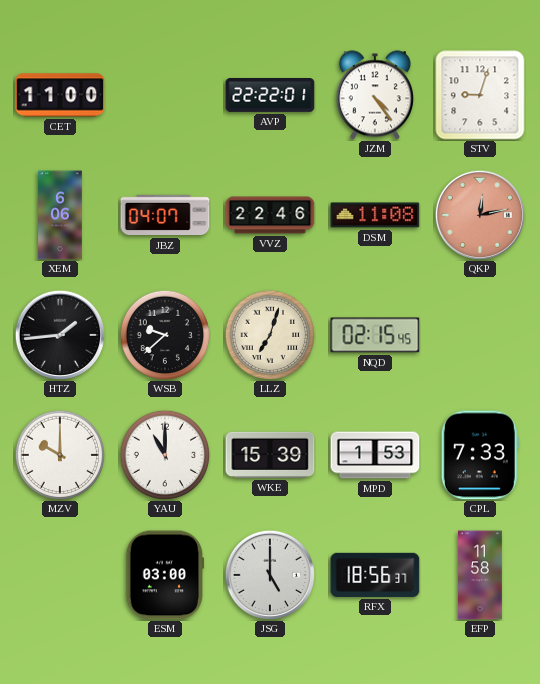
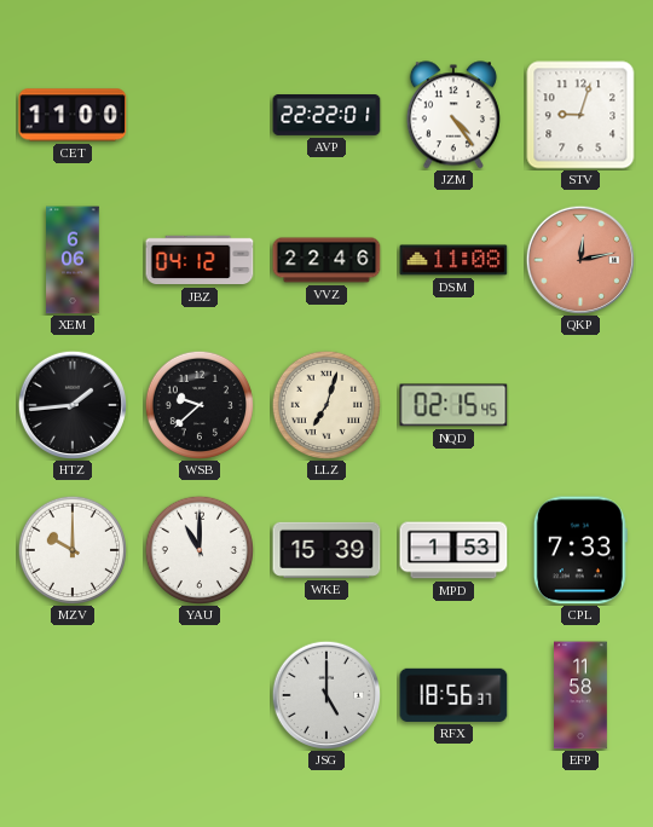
JBZ: 04:07 -> 04:12 (200, 260)
ESM: 03:00 -> none (165, 575)
